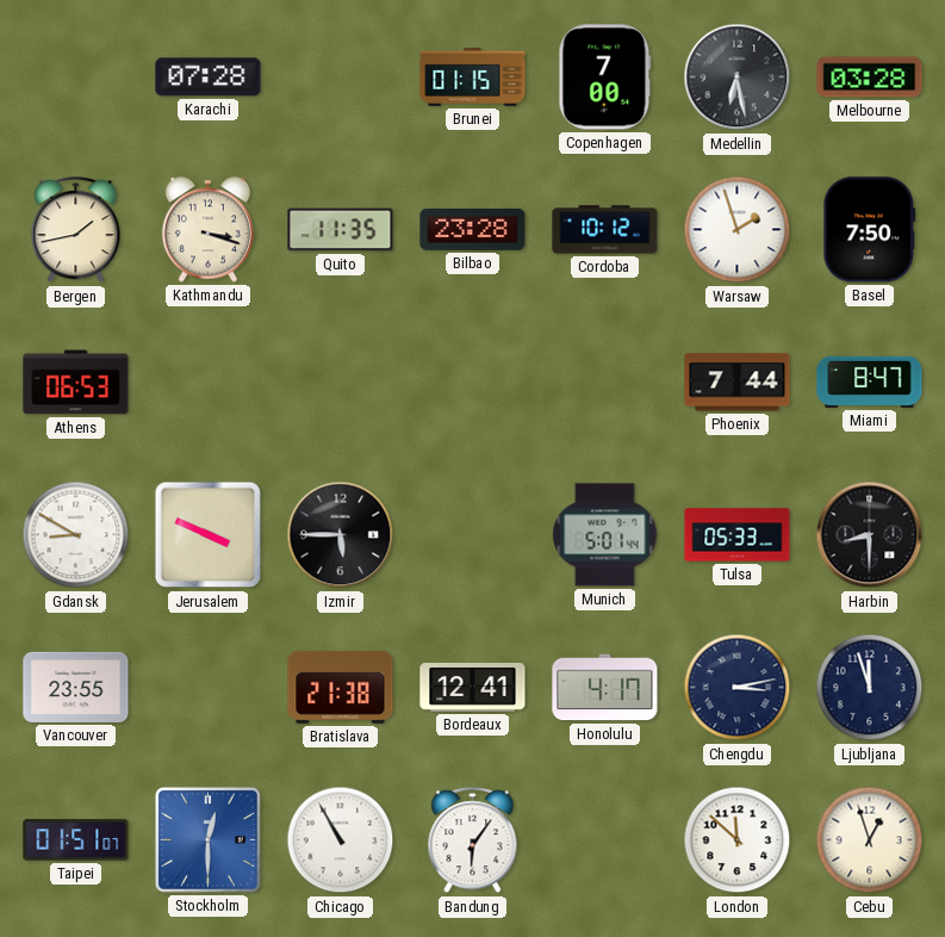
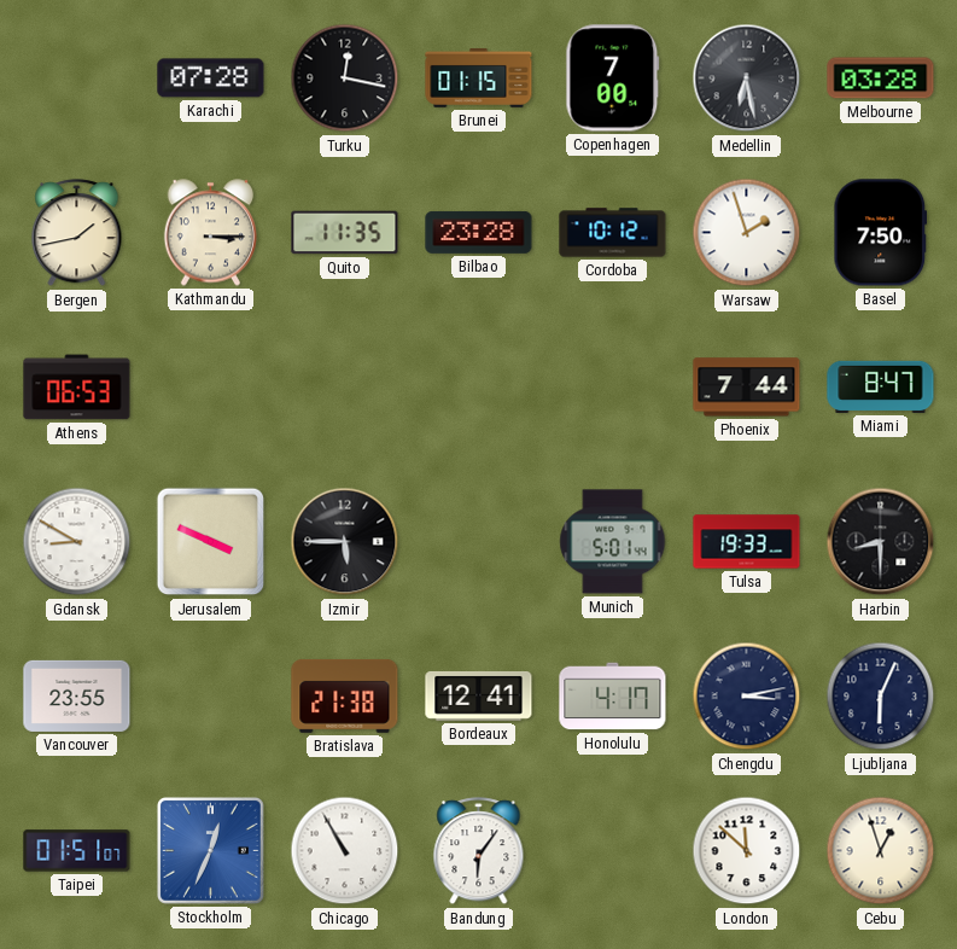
Turku: none -> 12:17 (345, 78)
Kathmandu: 3:18 -> 3:15 (211, 233)
Tulsa: 05:33 -> 19:33 (747, 542)
Ljubljana: 11:57 -> 6:04 (881, 697)
Stockholm: 12:30 -> 12:34 (211, 851)
